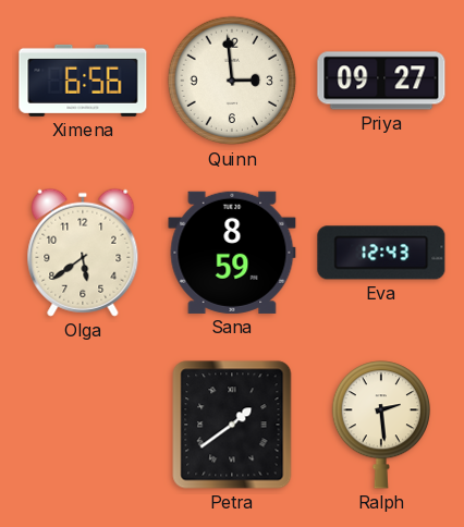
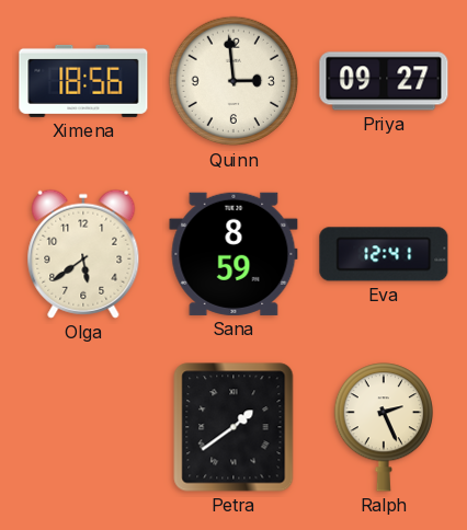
Ximena: 6:56 -> 18:56 (83, 81)
Eva: 12:43 -> 12:41 (384, 254)
Ralph: 2:29 -> 2:26 (383, 427)
